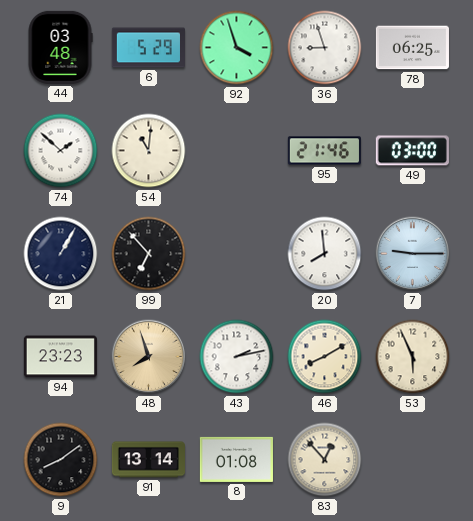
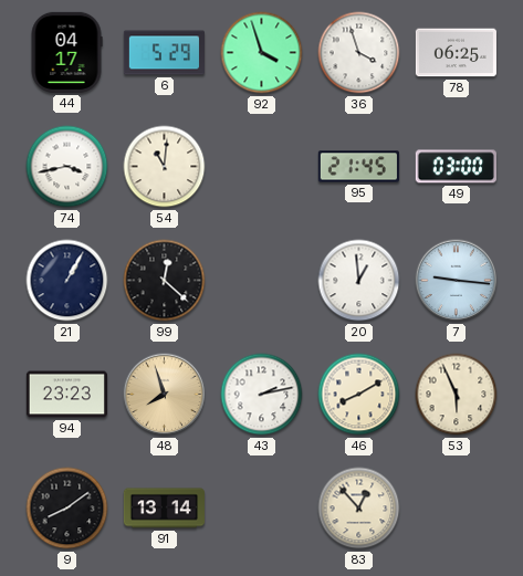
44: 03:48 -> 04:17 (66, 52)
36: 8:57 -> 3:57 (359, 53)
74: 1:52 -> 3:43 (67, 167)
95: 21:46 -> 21:45 (358, 167)
99: 6:53 -> 12:22 (165, 281)
20: 7:59 -> 12:59 (359, 281)
7: 9:15 -> 9:16 (457, 281)
8: 01:08 -> none (236, 459)
